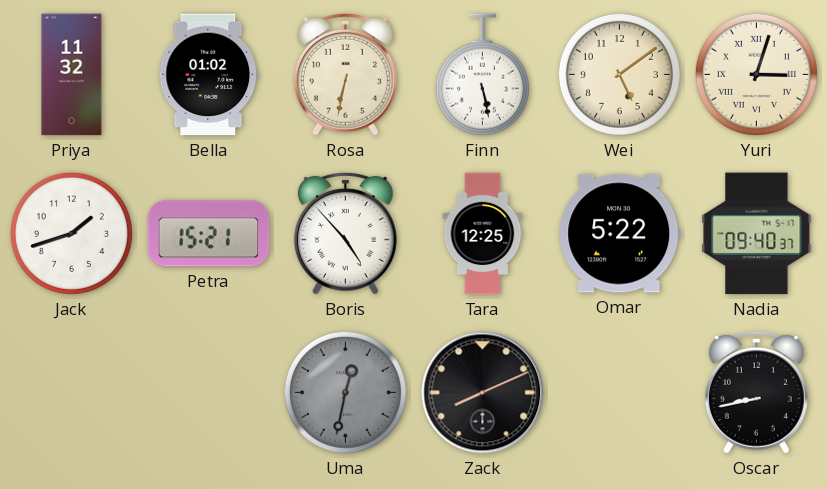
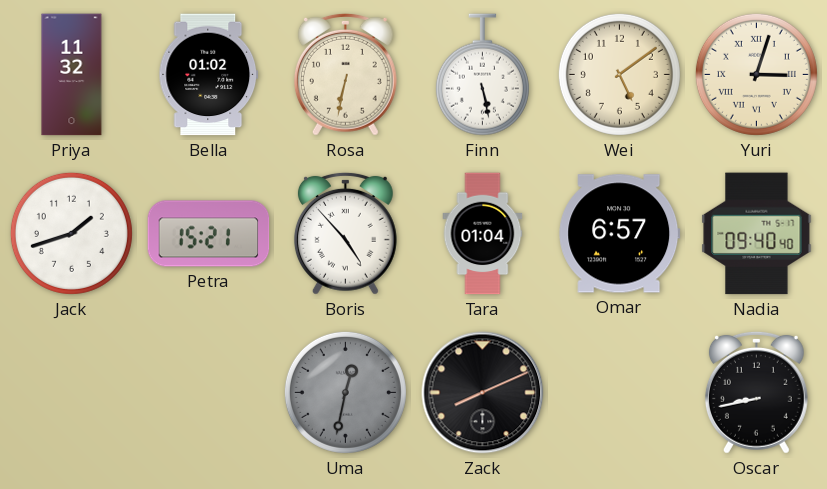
Tara: 12:25 -> 01:04 (483, 234)
Omar: 5:22 -> 6:57 (620, 234)
Nadia: 09:40:37 -> 09:40:40 (757, 234)
